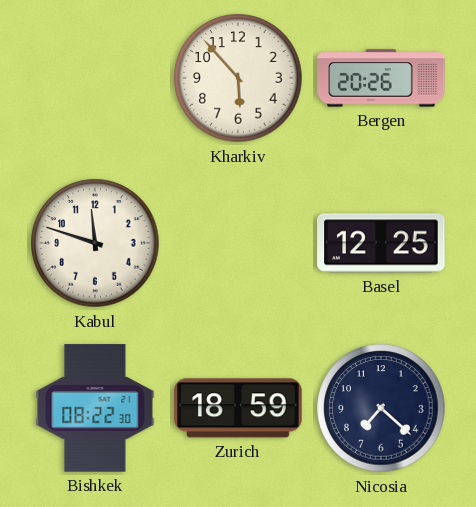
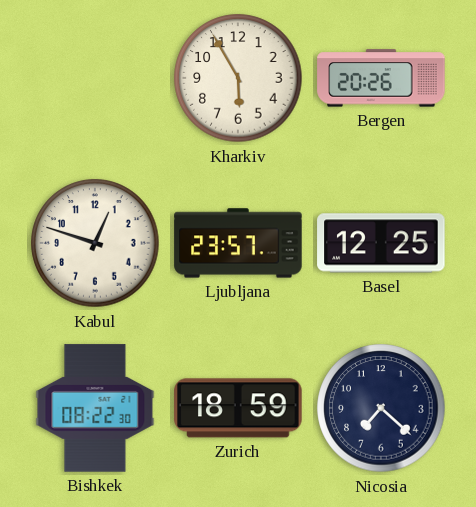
Kharkiv: 5:53 -> 5:55 (238, 78)
Kabul: 11:48 -> 12:48 (95, 243)
Ljubljana: none -> 23:57 (238, 243)
